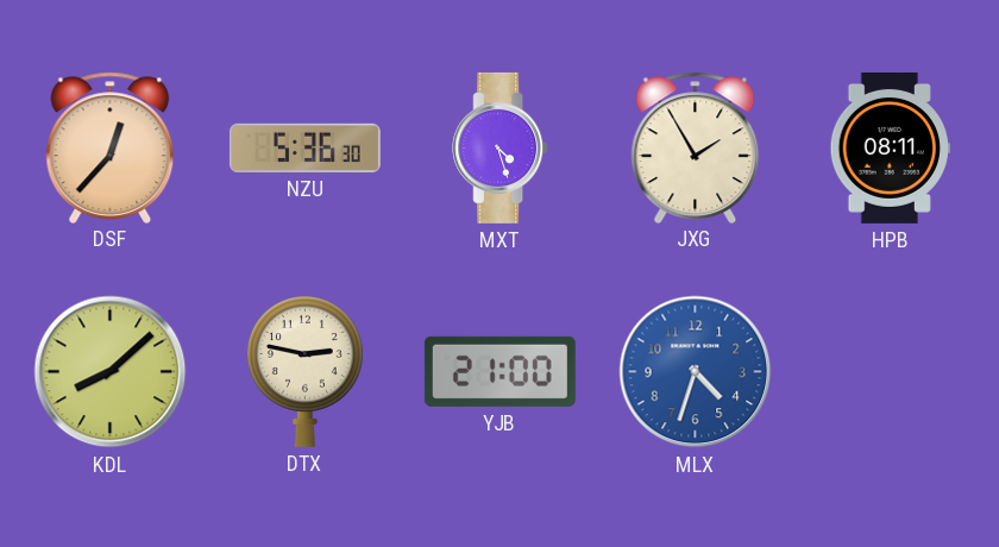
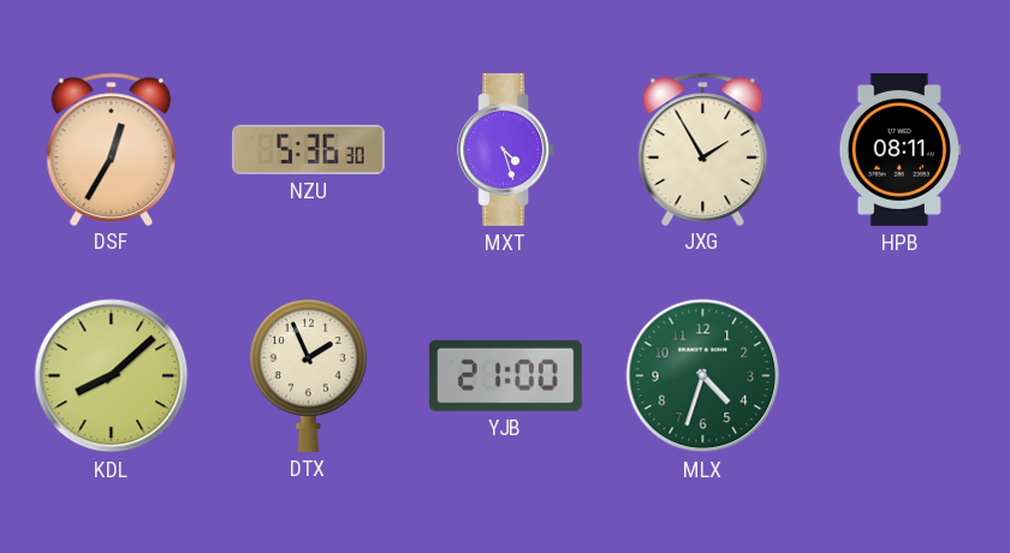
DSF: 12:37 -> 12:35 (112, 149)
DTX: 2:47 -> 1:56 (308, 375)
MLX dial: blue -> green (703, 376)
